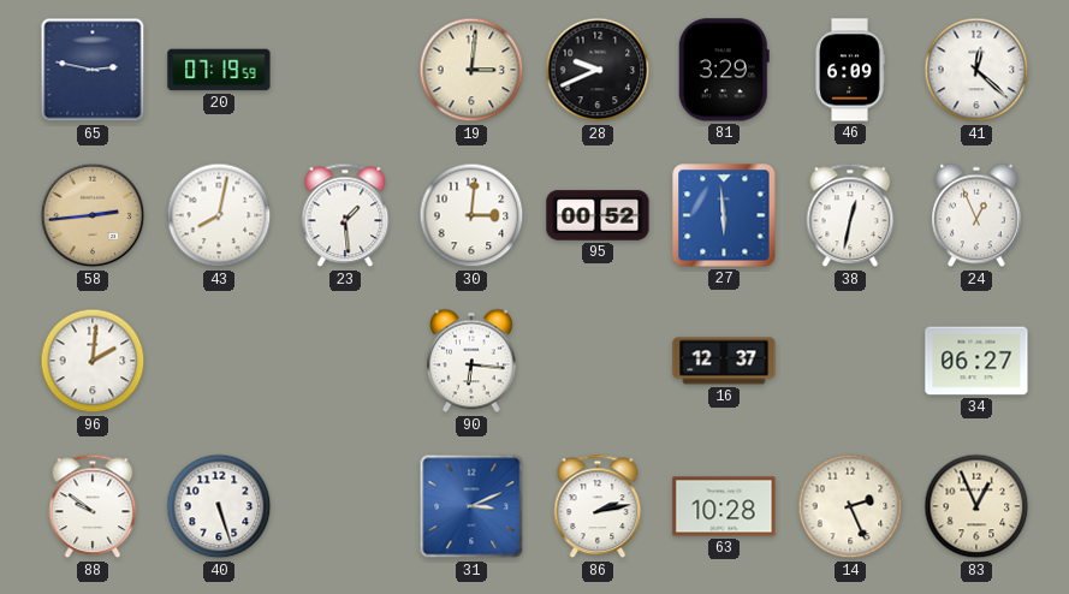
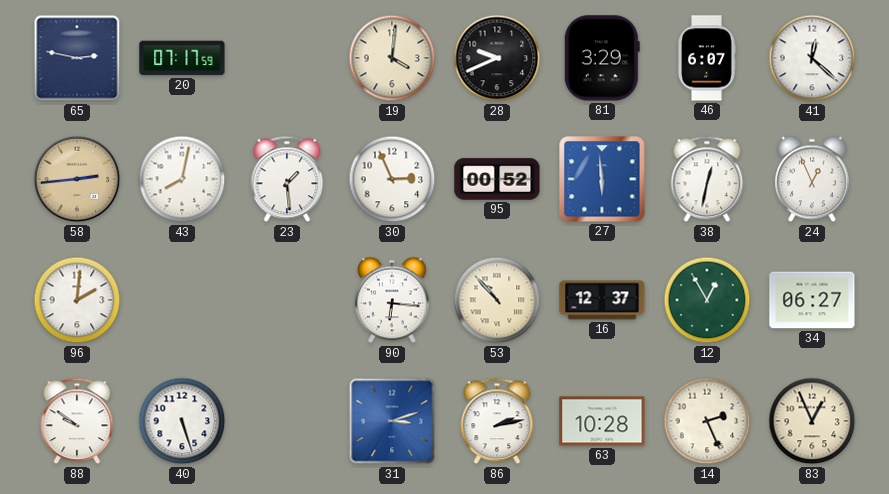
20: 07:19 -> 07:17 (182, 58)
19: 3:01 -> 4:01 (392, 58)
46: 6:09 -> 6:07 (707, 58)
30: 3:01 -> 2:56 (392, 179)
53: none -> 10:53 (497, 300)
12: none -> 12:55 (707, 300)
31: 3:11 -> 3:12 (392, 421)
